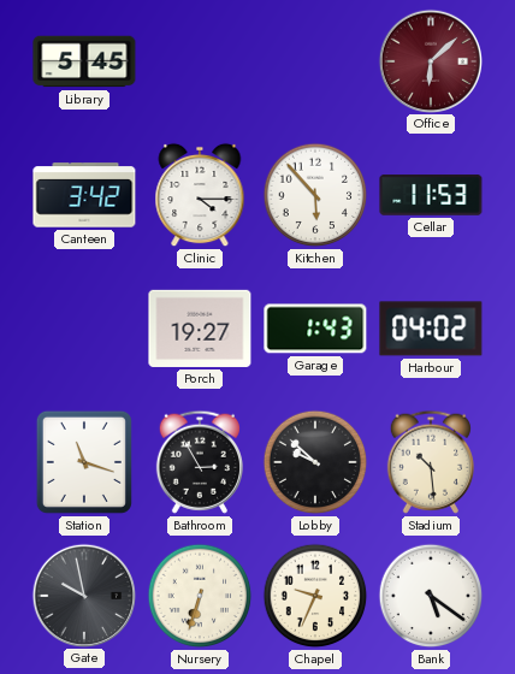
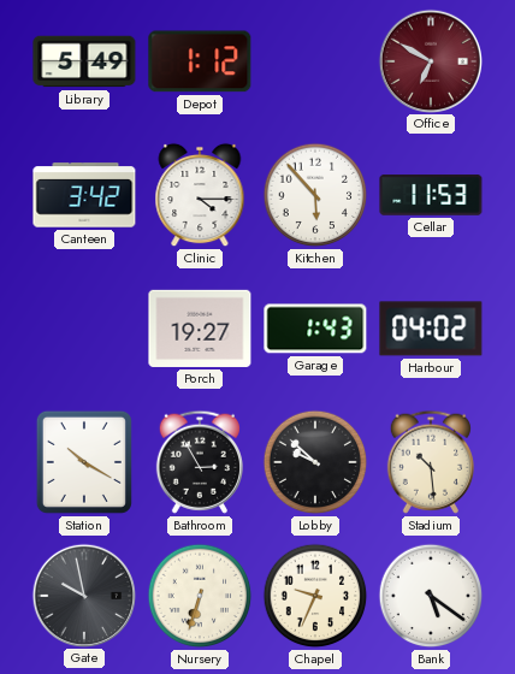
Library: 5:45 -> 5:49 (84, 61)
Depot: none -> 1:12 (200, 61)
Office: 6:08 -> 6:50 (430, 60)
Station: 11:18 -> 10:20 (84, 462)
